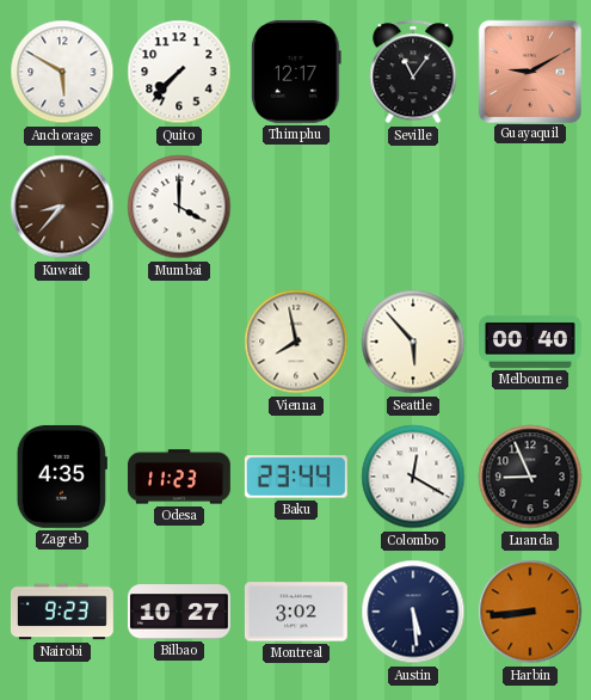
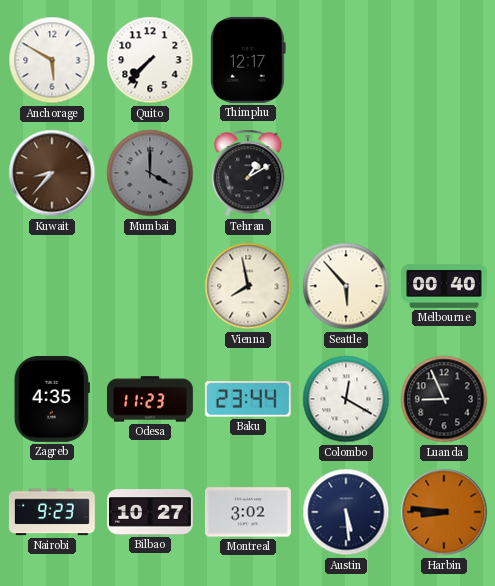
Seville: 11:06 -> none (413, 72)
Guayaquil: 9:10 -> none (529, 70)
Mumbai dial: white -> grey (150, 173)
Tehran: none -> 1:10 (248, 173)
Harbin: 8:44 -> 8:46 (444, 512)
